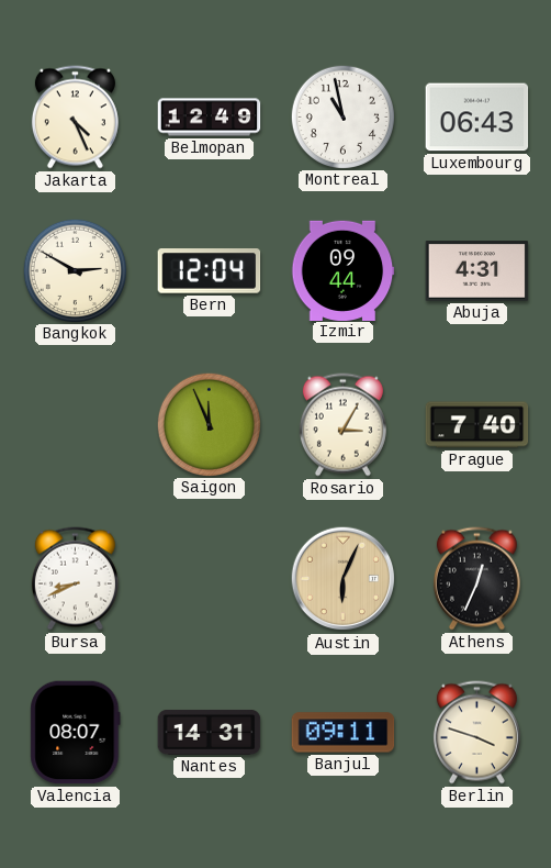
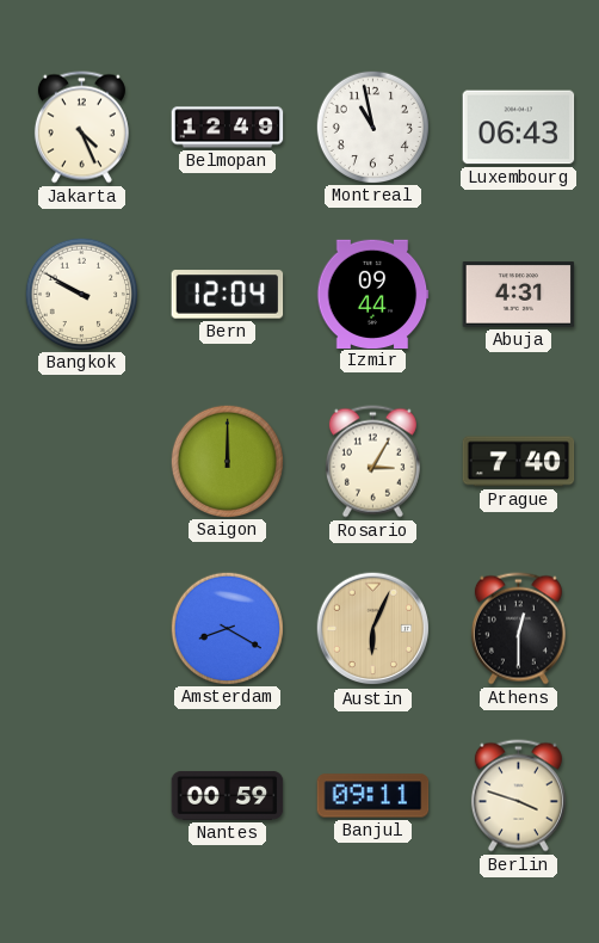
Bangkok: 2:50 -> 9:50 (81, 294)
Saigon: 11:56 -> 12:00 (227, 461)
Bursa: 8:41 -> none (75, 579)
Amsterdam: none -> 8:20 (227, 628)
Athens: 12:34 -> 12:30 (518, 629)
Valencia: 08:07 -> none (76, 733)
Nantes: 14:31 -> 00:59 (228, 795)
